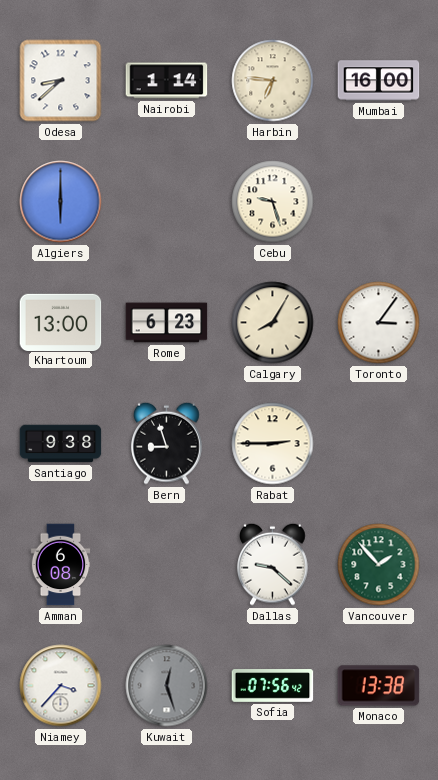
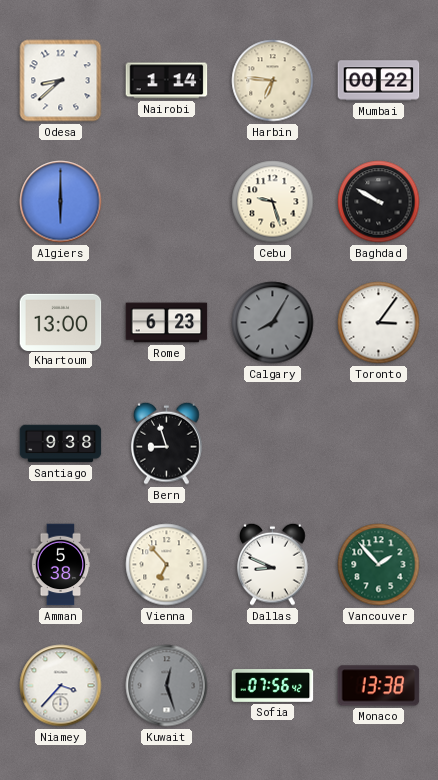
Mumbai: 16:00 -> 00:22 (379, 81)
Baghdad: none -> 9:50 (379, 202)
Calgary dial: cream -> grey (273, 323)
Rabat: 2:45 -> none (273, 444)
Amman: 6:08 -> 5:38 (61, 565)
Vienna: none -> 6:53 (167, 565)
Dallas: 9:22 -> 8:49 (273, 564)
